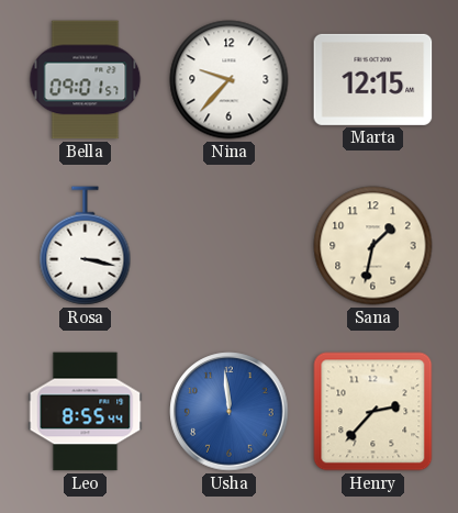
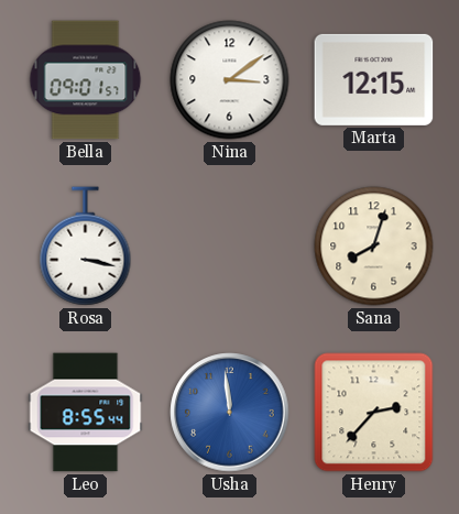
Nina: 9:37 -> 3:09 (230, 80)
Sana: 1:32 -> 8:03 (374, 247)
